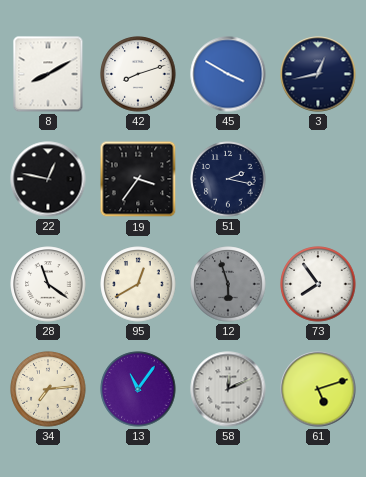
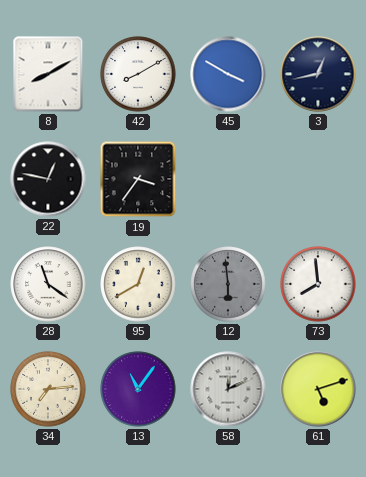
42: 8:12 -> 8:10 (138, 74)
51: 2:17 -> none (228, 179)
12: 5:57 -> 5:59 (228, 284)
73: 7:54 -> 7:59 (318, 284)
